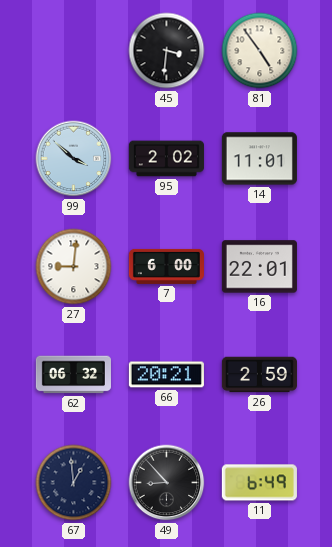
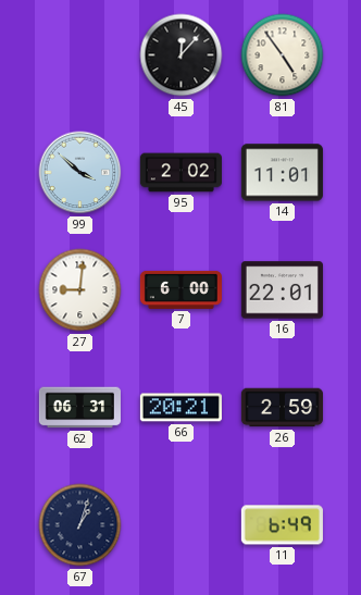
45: 3:31 -> 12:07 (182, 55)
62: 06:32 -> 06:31 (79, 408)
67: 12:59 -> 1:03 (80, 525)
49: 8:53 -> none (167, 483)
